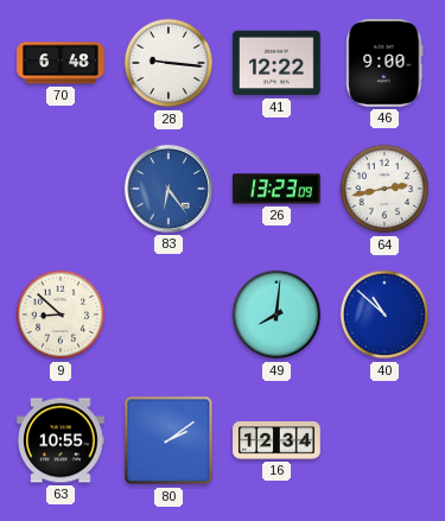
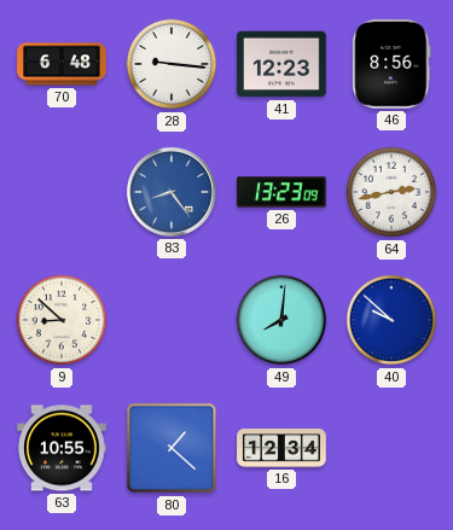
41: 12:22 -> 12:23 (281, 64)
46: 9:00 -> 8:56 (391, 64)
83: 6:24 -> 8:24 (172, 192)
40: 10:52 -> 9:52 (391, 320)
80: 2:09 -> 1:22 (172, 448)
